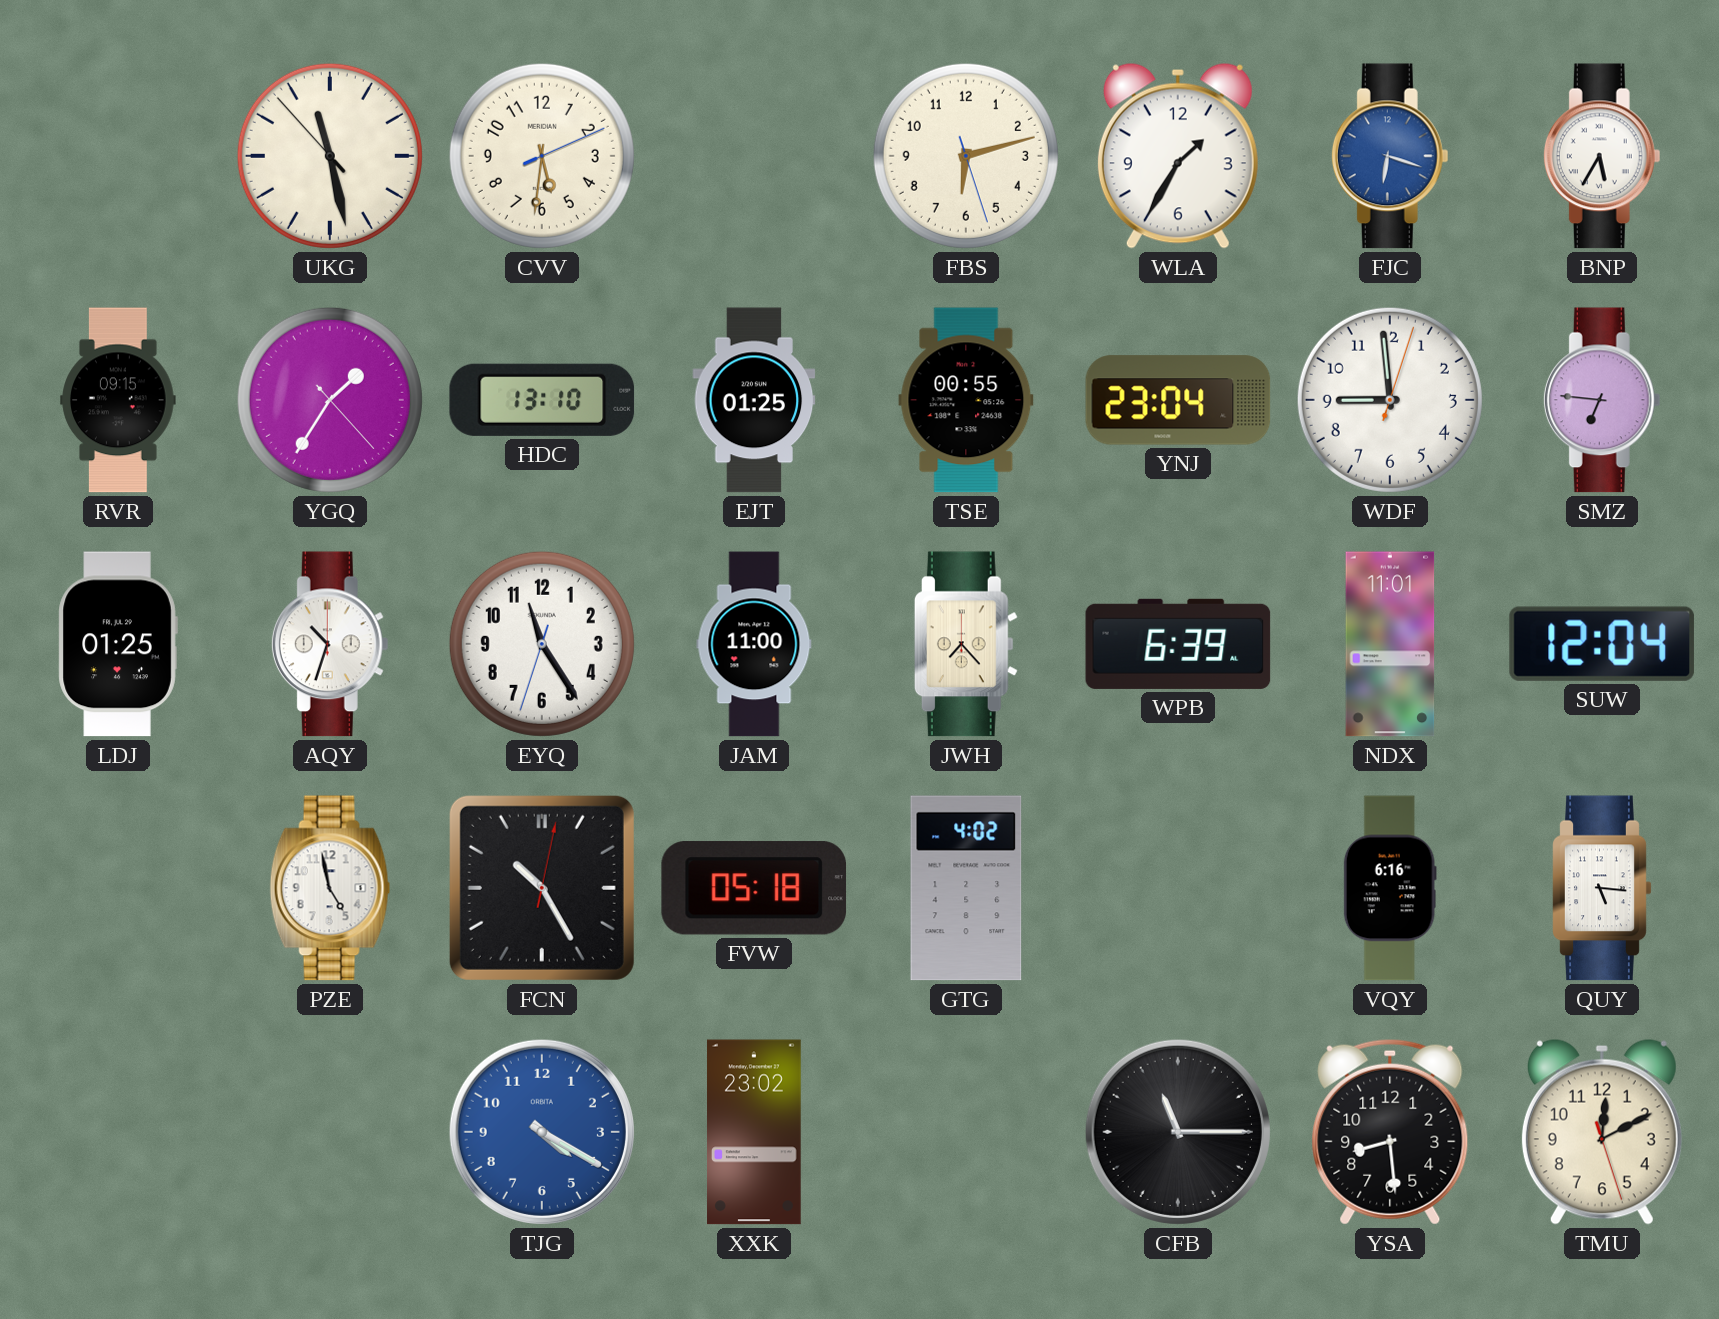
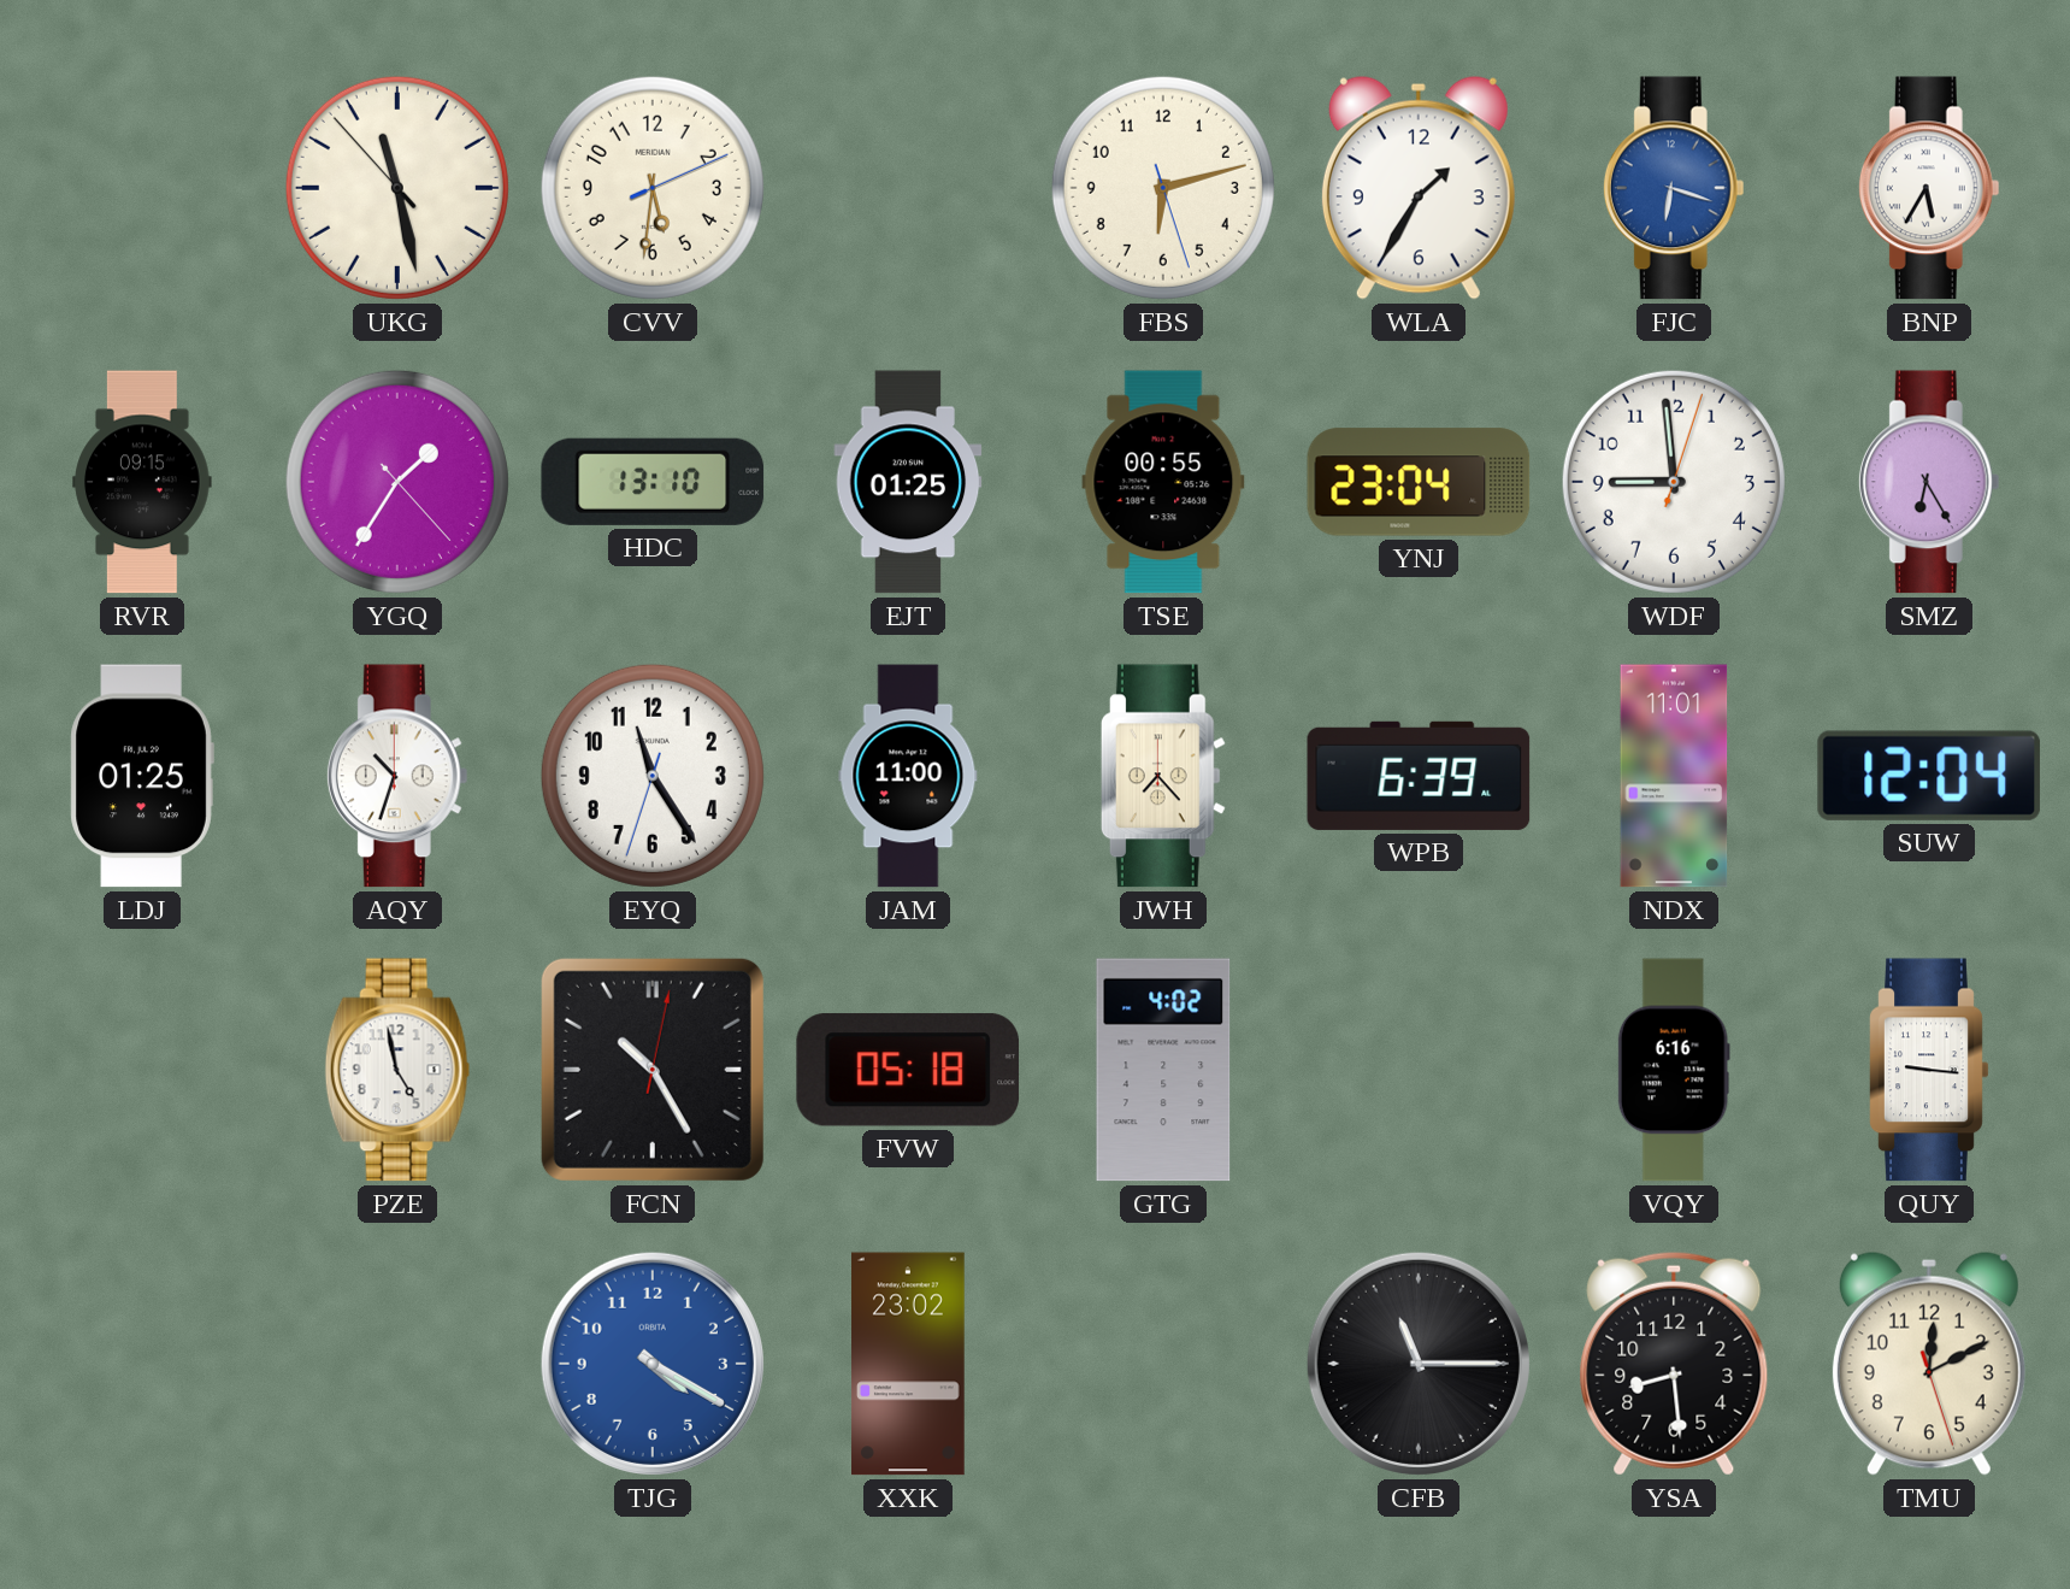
SMZ: 6:46 -> 6:25 (1929, 482)
QUY: 5:16 -> 9:16 (1929, 1070)
